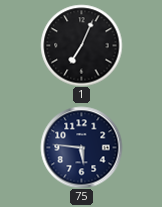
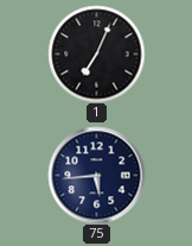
75: 5:46 -> 5:44 (96, 175)
